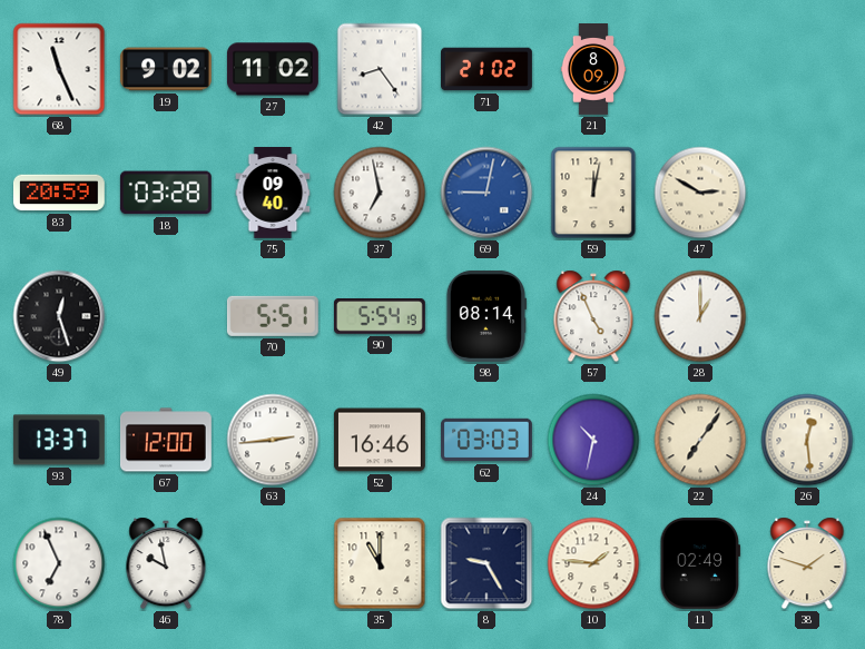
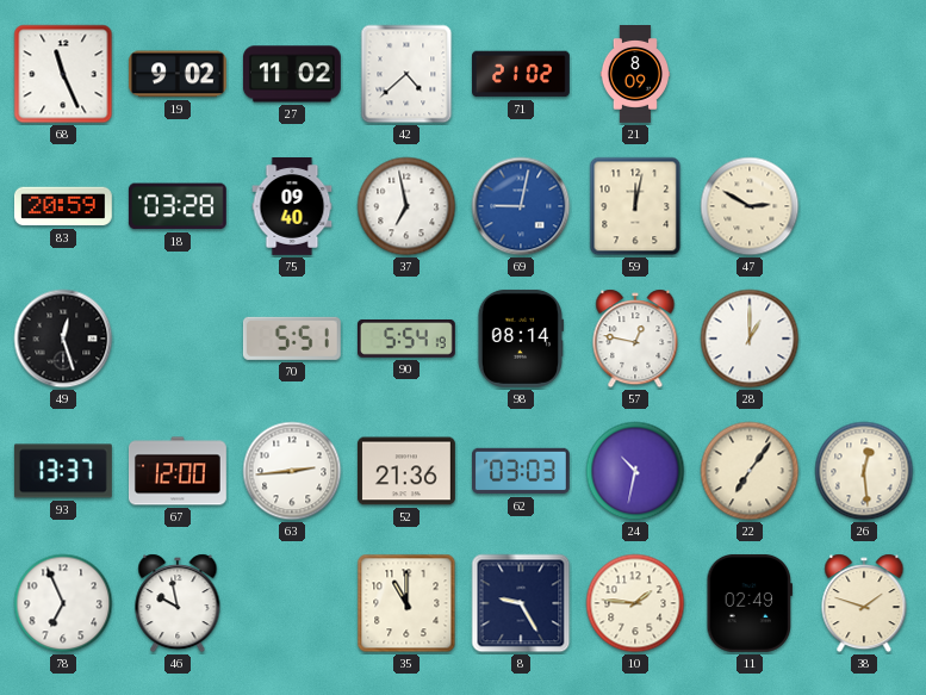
42: 8:24 -> 4:38 (406, 74)
57: 4:56 -> 12:47 (635, 339)
52: 16:46 -> 21:36 (406, 471)
